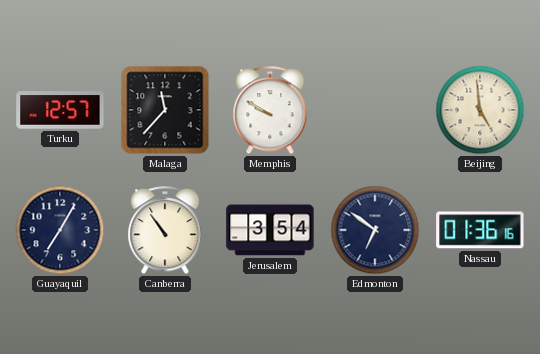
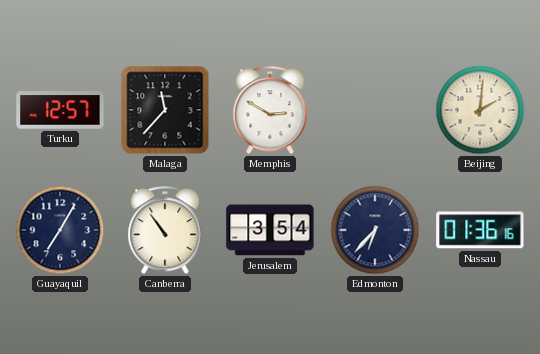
Memphis: 9:50 -> 2:50 (270, 111)
Beijing: 4:59 -> 2:01 (480, 110)
Edmonton: 6:51 -> 6:37 (375, 230)
